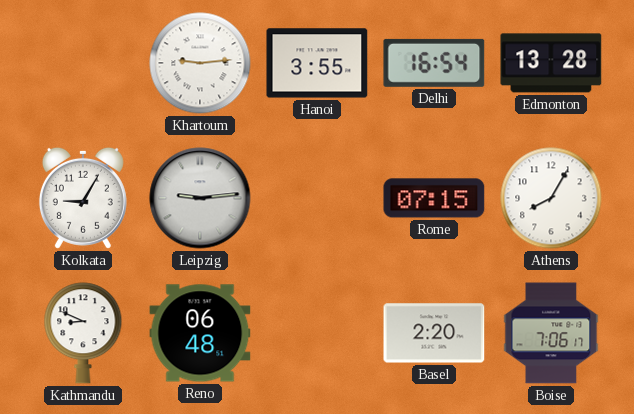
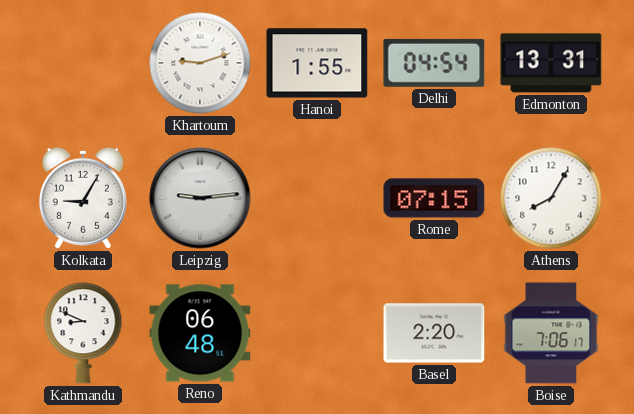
Khartoum: 9:14 -> 9:12 (200, 63)
Hanoi: 3:55 -> 1:55 (317, 63)
Delhi: 16:54 -> 04:54 (434, 63)
Edmonton: 13:28 -> 13:31 (551, 63)
